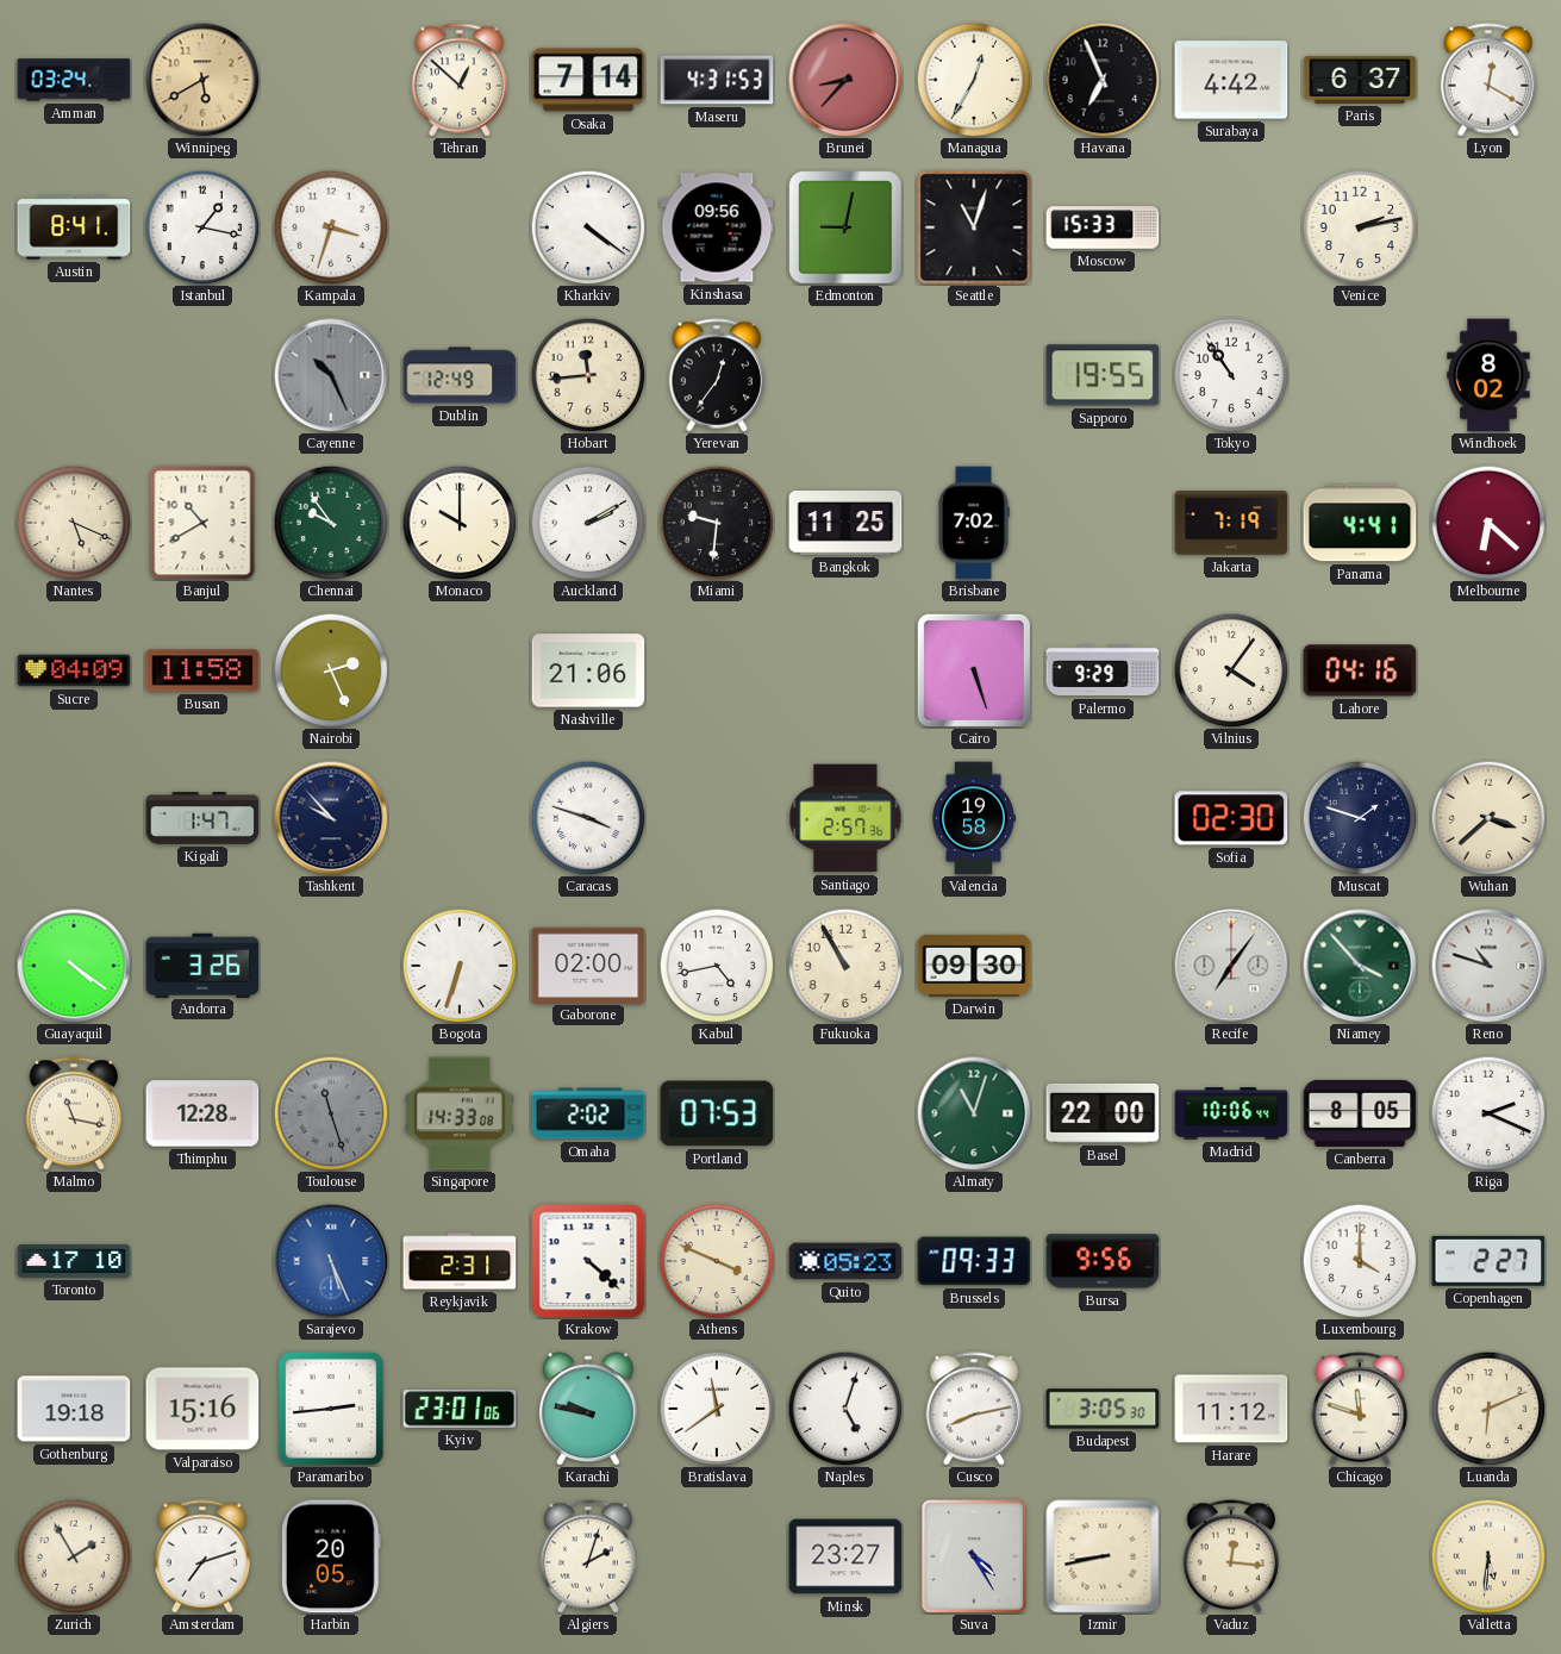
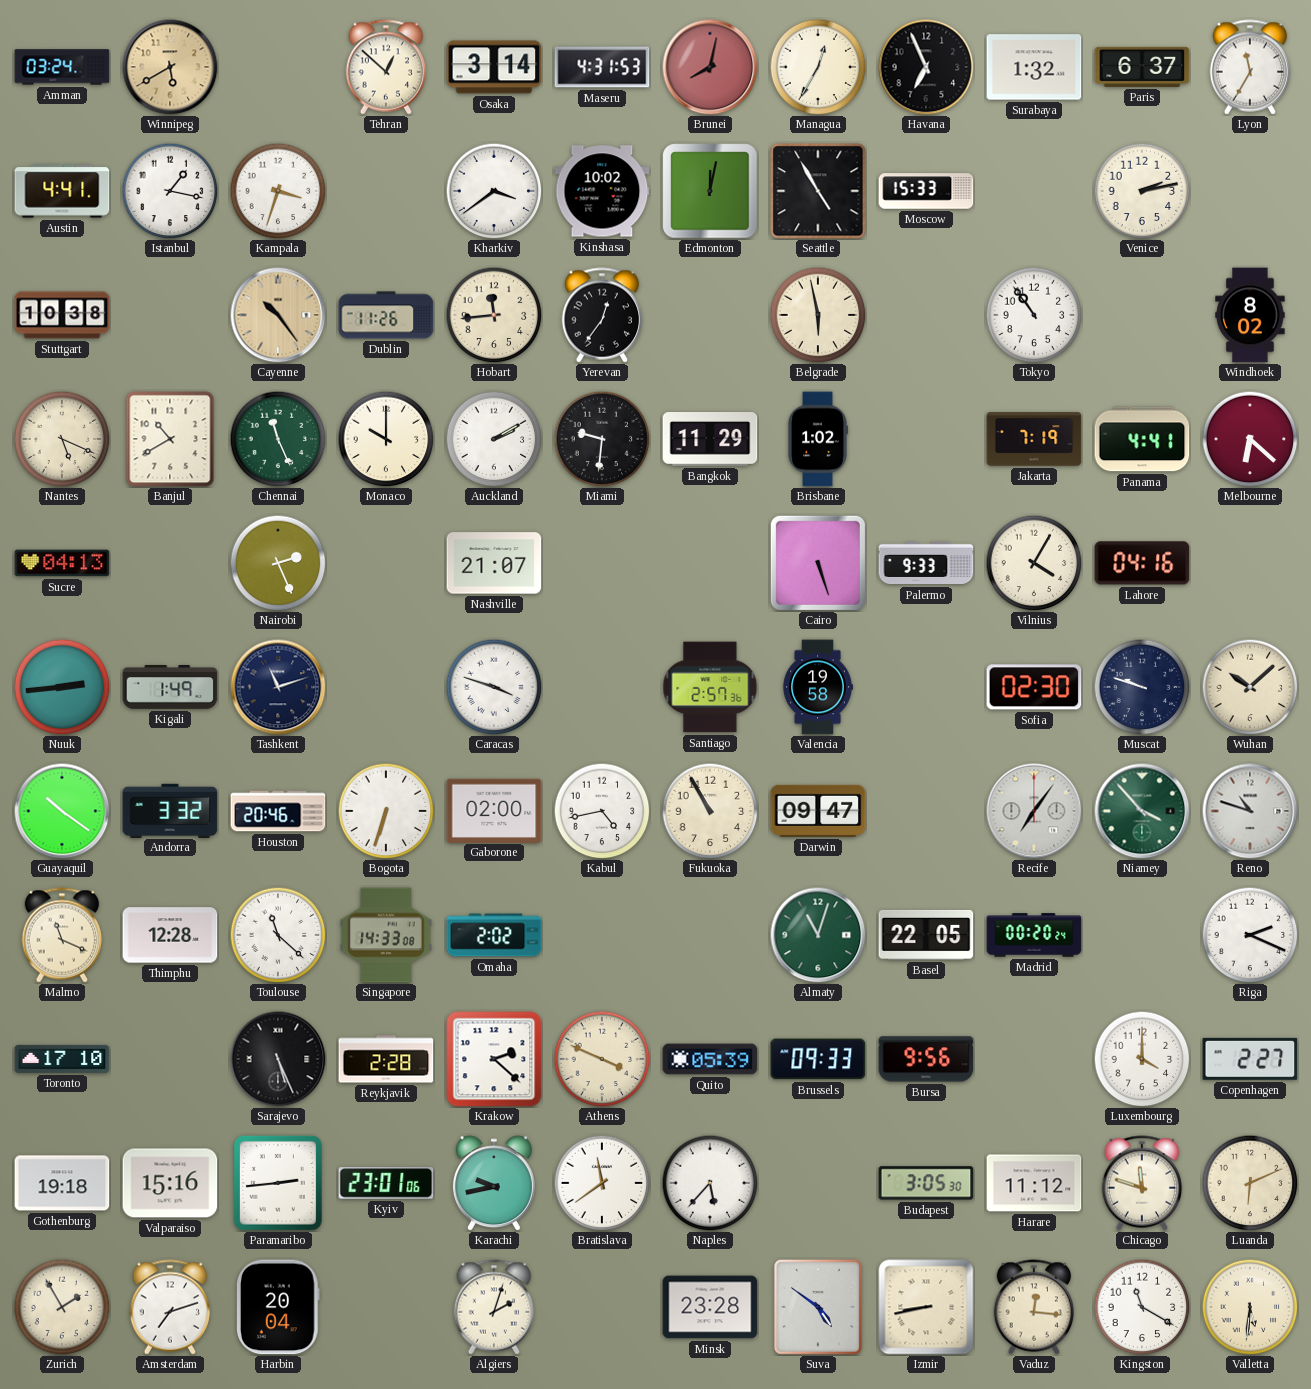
Osaka: 7:14 -> 3:14 (494, 67)
Brunei: 8:37 -> 8:02 (710, 67)
Surabaya: 4:42 -> 1:32 (1034, 67)
Lyon: 12:20 -> 11:35 (1250, 67)
Austin: 8:41 -> 4:41 (62, 191)
Kharkiv: 4:21 -> 3:39 (494, 191)
Kinshasa: 09:56 -> 10:02 (602, 191)
Edmonton: 9:02 -> 12:02 (710, 191)
Seattle: 11:03 -> 4:55 (818, 191)
Stuttgart: none -> 10:38 (62, 315)
Cayenne: 10:26 -> 10:24 (278, 315)
Cayenne dial: grey -> champagne (278, 315)
Dublin: 12:49 -> 11:26 (386, 315)
Belgrade: none -> 5:58 (818, 315)
Sapporo: 19:55 -> none (1103, 375)
Chennai: 9:54 -> 11:26 (278, 439)
Bangkok: 11:25 -> 11:29 (710, 440)
Brisbane: 7:02 -> 1:02 (818, 439)
Sucre: 04:09 -> 04:13 (62, 563)
Busan: 11:58 -> none (202, 670)
Nashville: 21:06 -> 21:07 (494, 563)
Palermo: 9:29 -> 9:33 (926, 563)
Vilnius: 4:06 -> 4:05 (1034, 563)
Nuuk: none -> 2:44 (62, 687)
Kigali: 1:47 -> 1:49 (170, 687)
Tashkent: 9:53 -> 11:12 (278, 687)
Muscat: 1:48 -> 9:48 (1142, 687)
Wuhan: 3:38 -> 10:08 (1250, 687)
Guayaquil: 4:21 -> 10:21 (62, 811)
Andorra: 3:26 -> 3:32 (170, 810)
Houston: none -> 20:46 (278, 811)
Darwin: 09:30 -> 09:47 (818, 811)
Malmo: 11:17 -> 11:19 (62, 935)
Toulouse: 11:27 -> 11:22 (278, 935)
Toulouse dial: grey -> white (278, 935)
Portland: 07:53 -> none (717, 1113)
Basel: 22:00 -> 22:05 (926, 935)
Madrid: 10:06 -> 00:20 (1034, 935)
Canberra: 8:05 -> none (1360, 1113)
Sarajevo dial: blue -> black (278, 1059)
Reykjavik: 2:31 -> 2:28 (386, 1059)
Krakow: 4:22 -> 2:22 (494, 1059)
Quito: 05:23 -> 05:39 (710, 1059)
Karachi: 9:47 -> 9:43 (494, 1183)
Naples: 5:03 -> 5:37 (710, 1183)
Cusco: 8:13 -> none (974, 1409)
Harbin: 20:05 -> 20:04 (279, 1307)
Minsk: 23:27 -> 23:28 (710, 1307)
Suva: 4:25 -> 4:51 (818, 1307)
Kingston: none -> 11:20 (1142, 1307)
